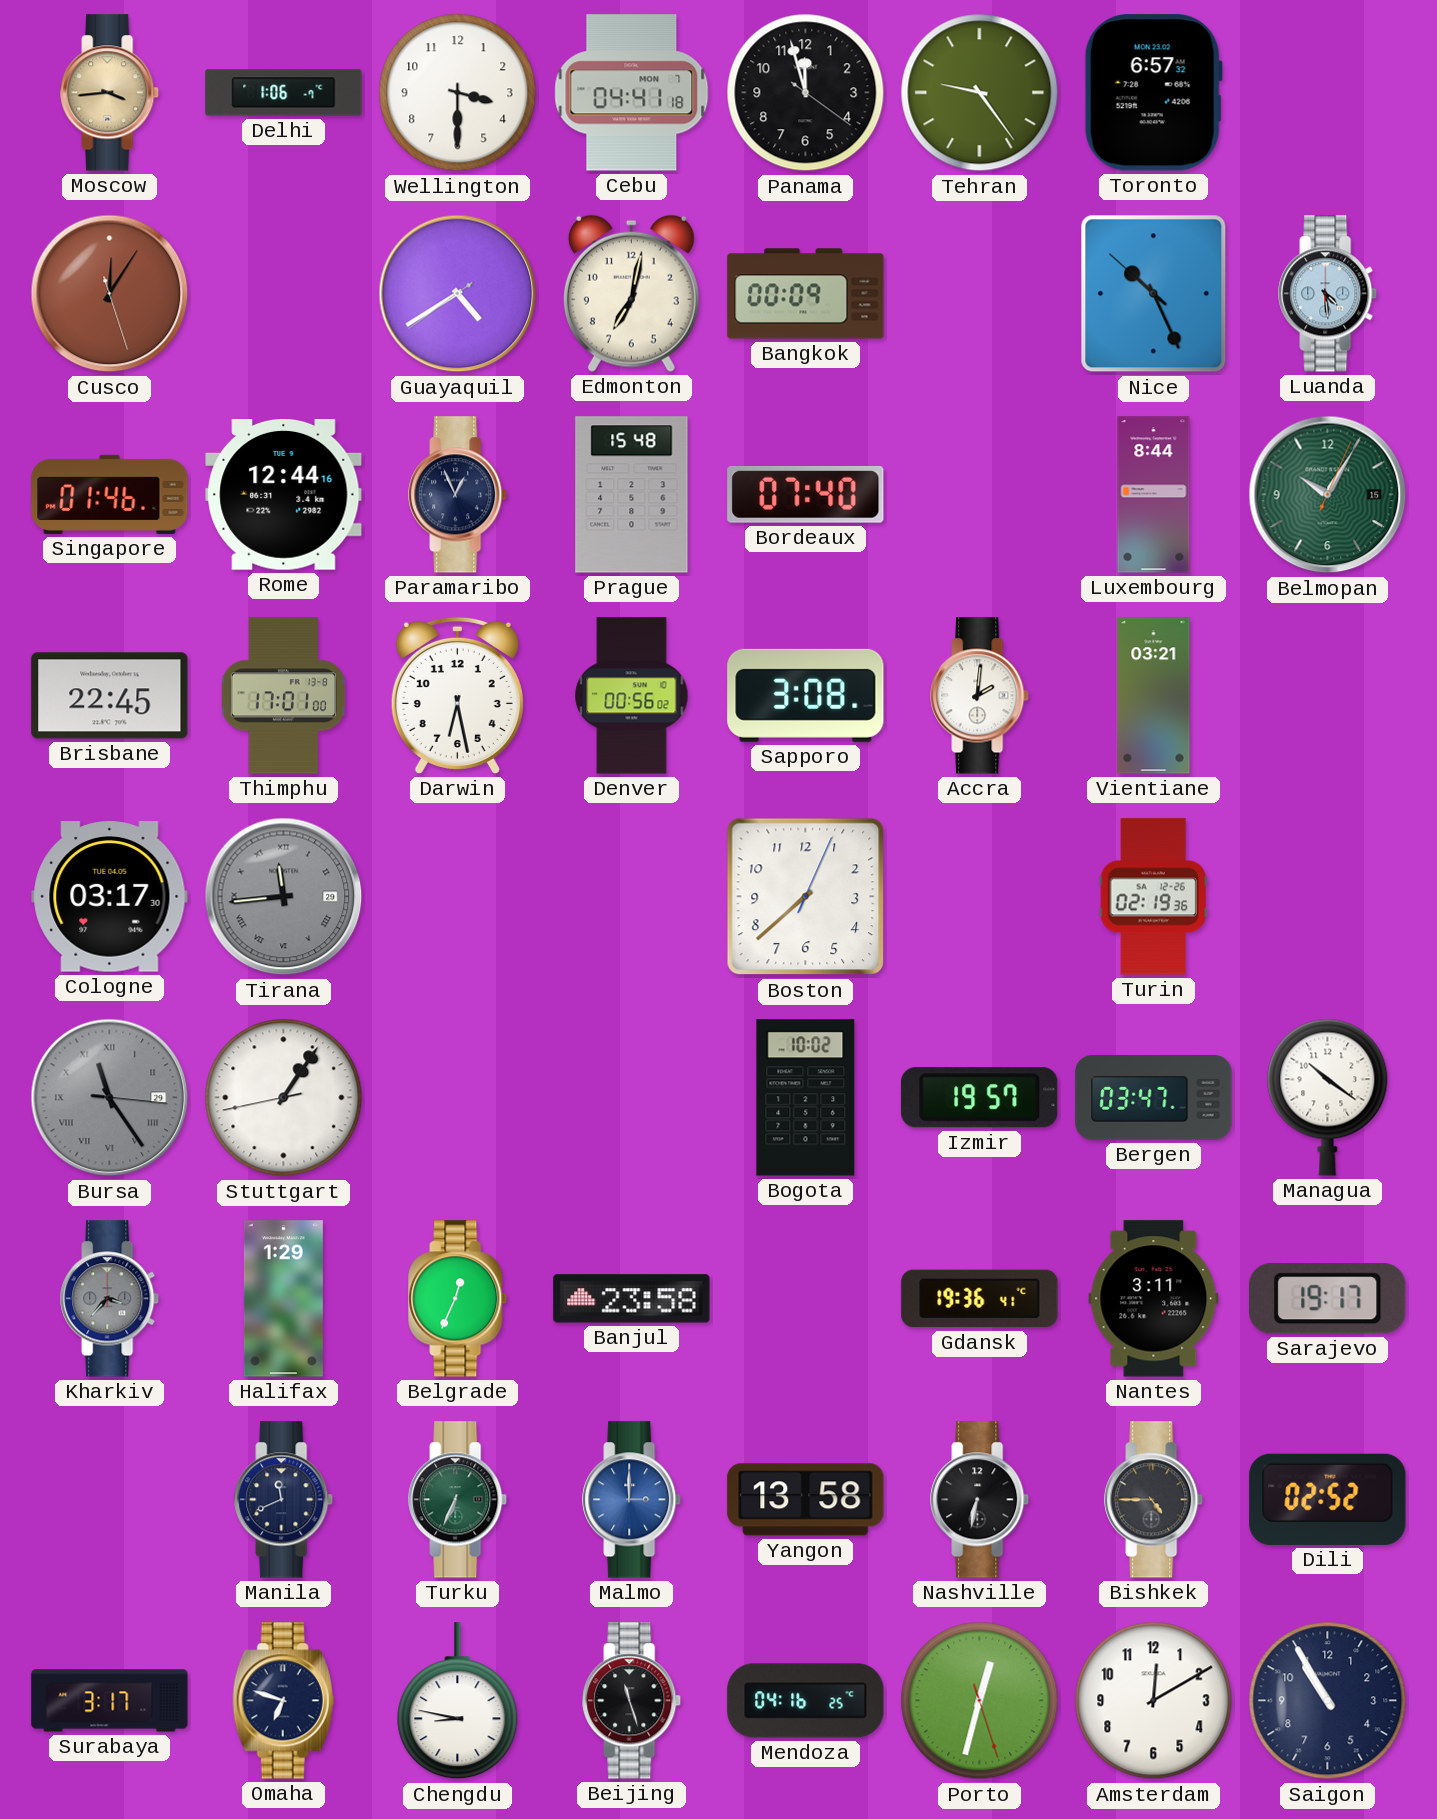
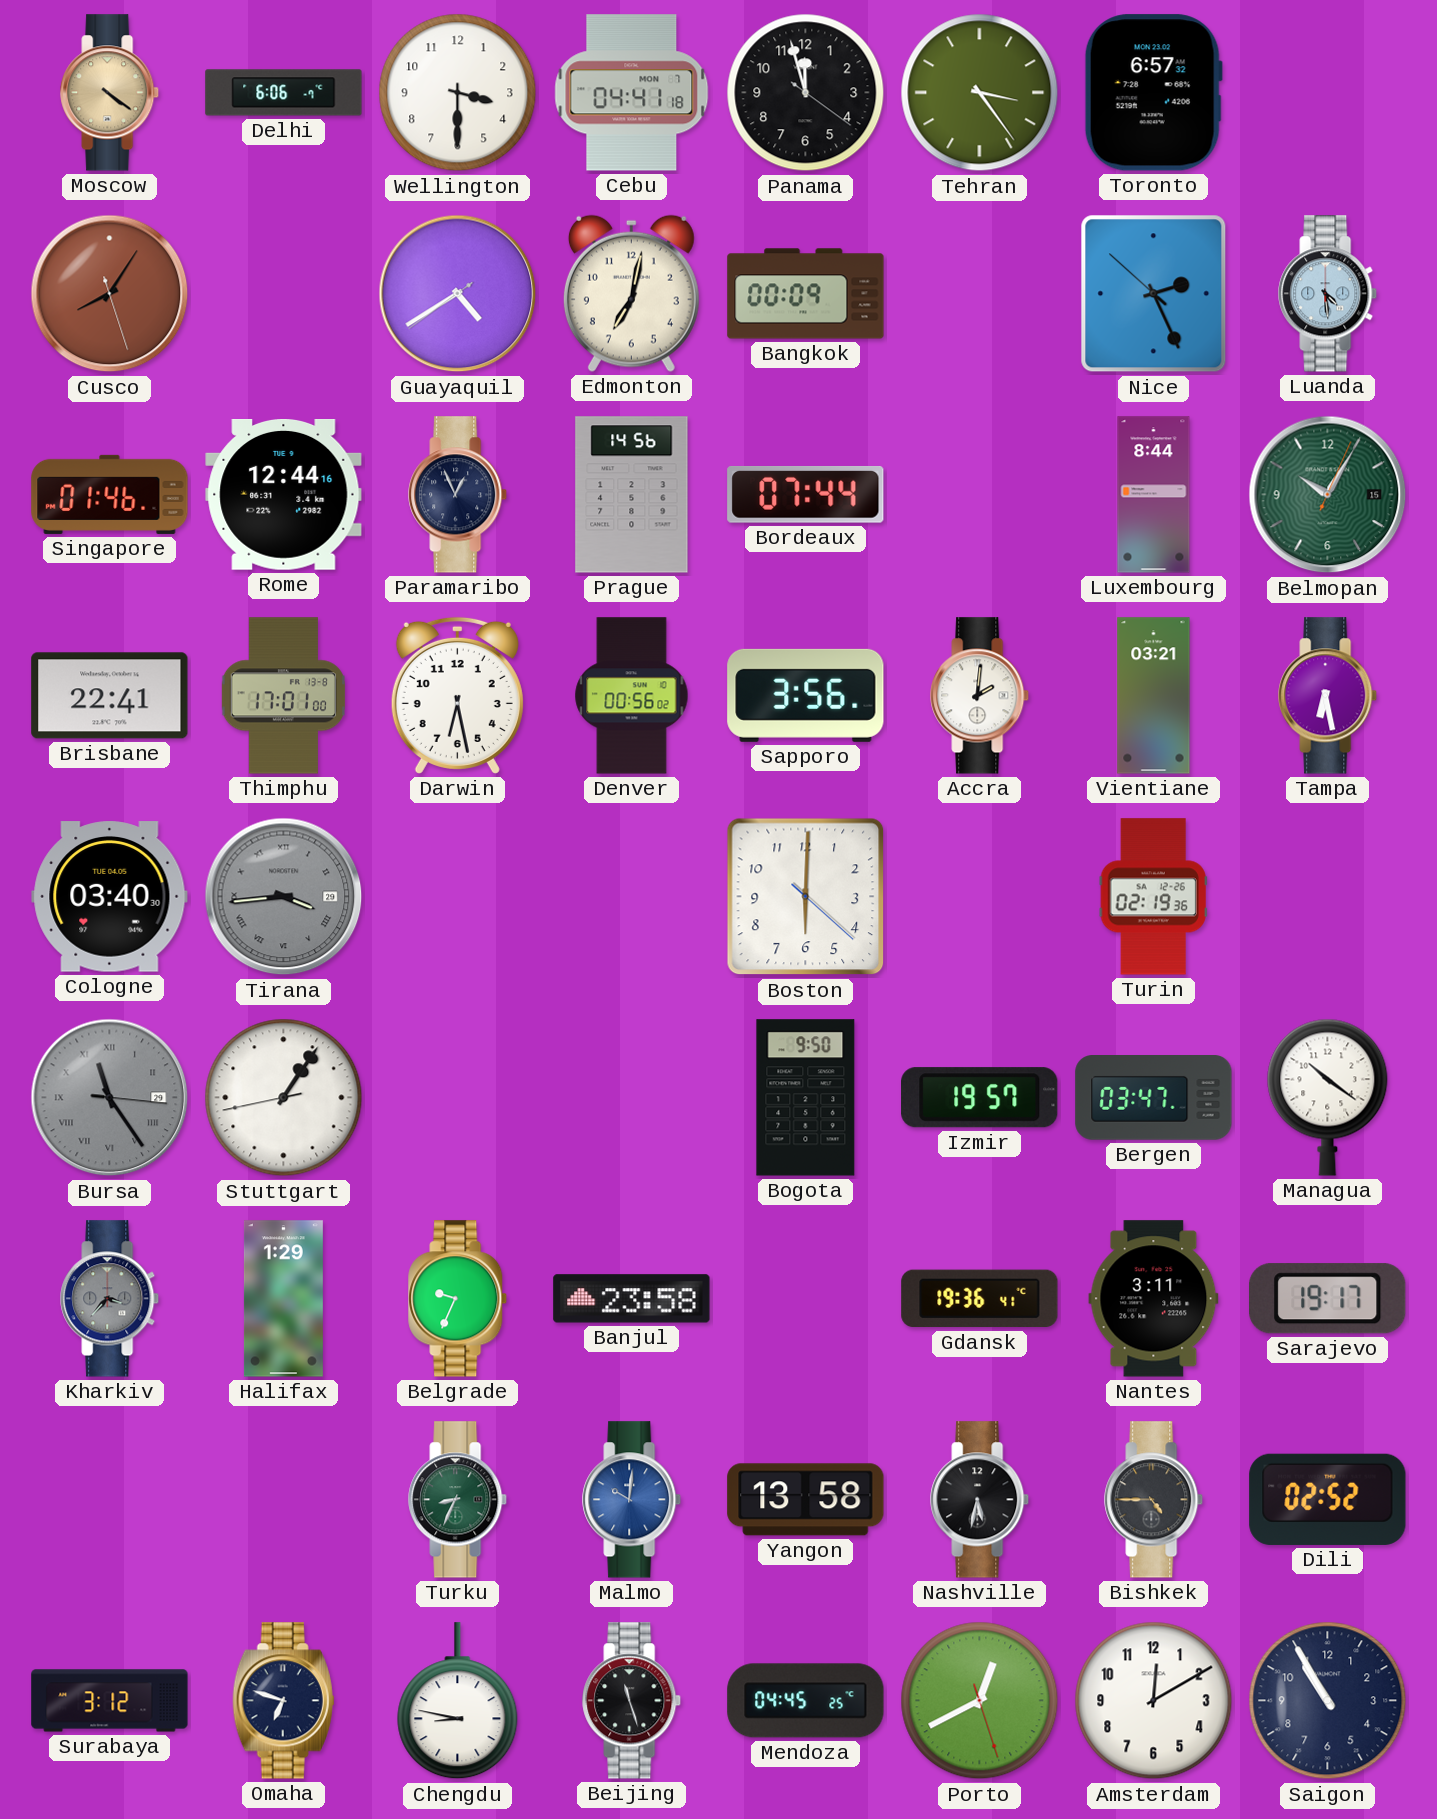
Moscow: 3:44 -> 4:21 (110, 93)
Delhi: 1:06 -> 6:06 (284, 93)
Tehran: 9:24 -> 3:24 (980, 93)
Cusco: 12:05 -> 8:05 (110, 294)
Nice: 10:25 -> 2:25 (1154, 294)
Prague: 15:48 -> 14:56 (632, 495)
Bordeaux: 07:40 -> 07:44 (806, 494)
Brisbane: 22:45 -> 22:41 (110, 696)
Sapporo: 3:08 -> 3:56 (806, 695)
Tampa: none -> 6:28 (1328, 696)
Cologne: 03:17 -> 03:40 (110, 897)
Tirana: 11:44 -> 3:44 (284, 897)
Boston: 7:38 -> 6:00 (806, 897)
Bogota: 10:02 -> 9:50 (806, 1098)
Belgrade: 12:34 -> 9:34 (458, 1299)
Manila: 11:41 -> none (284, 1500)
Turku: 6:34 -> 8:34 (458, 1500)
Malmo: 3:00 -> 10:01 (632, 1500)
Nashville: 6:32 -> 5:32 (980, 1500)
Surabaya: 3:17 -> 3:12 (110, 1701)
Mendoza: 04:16 -> 04:45 (806, 1701)
Porto: 12:32 -> 12:40 (980, 1701)
